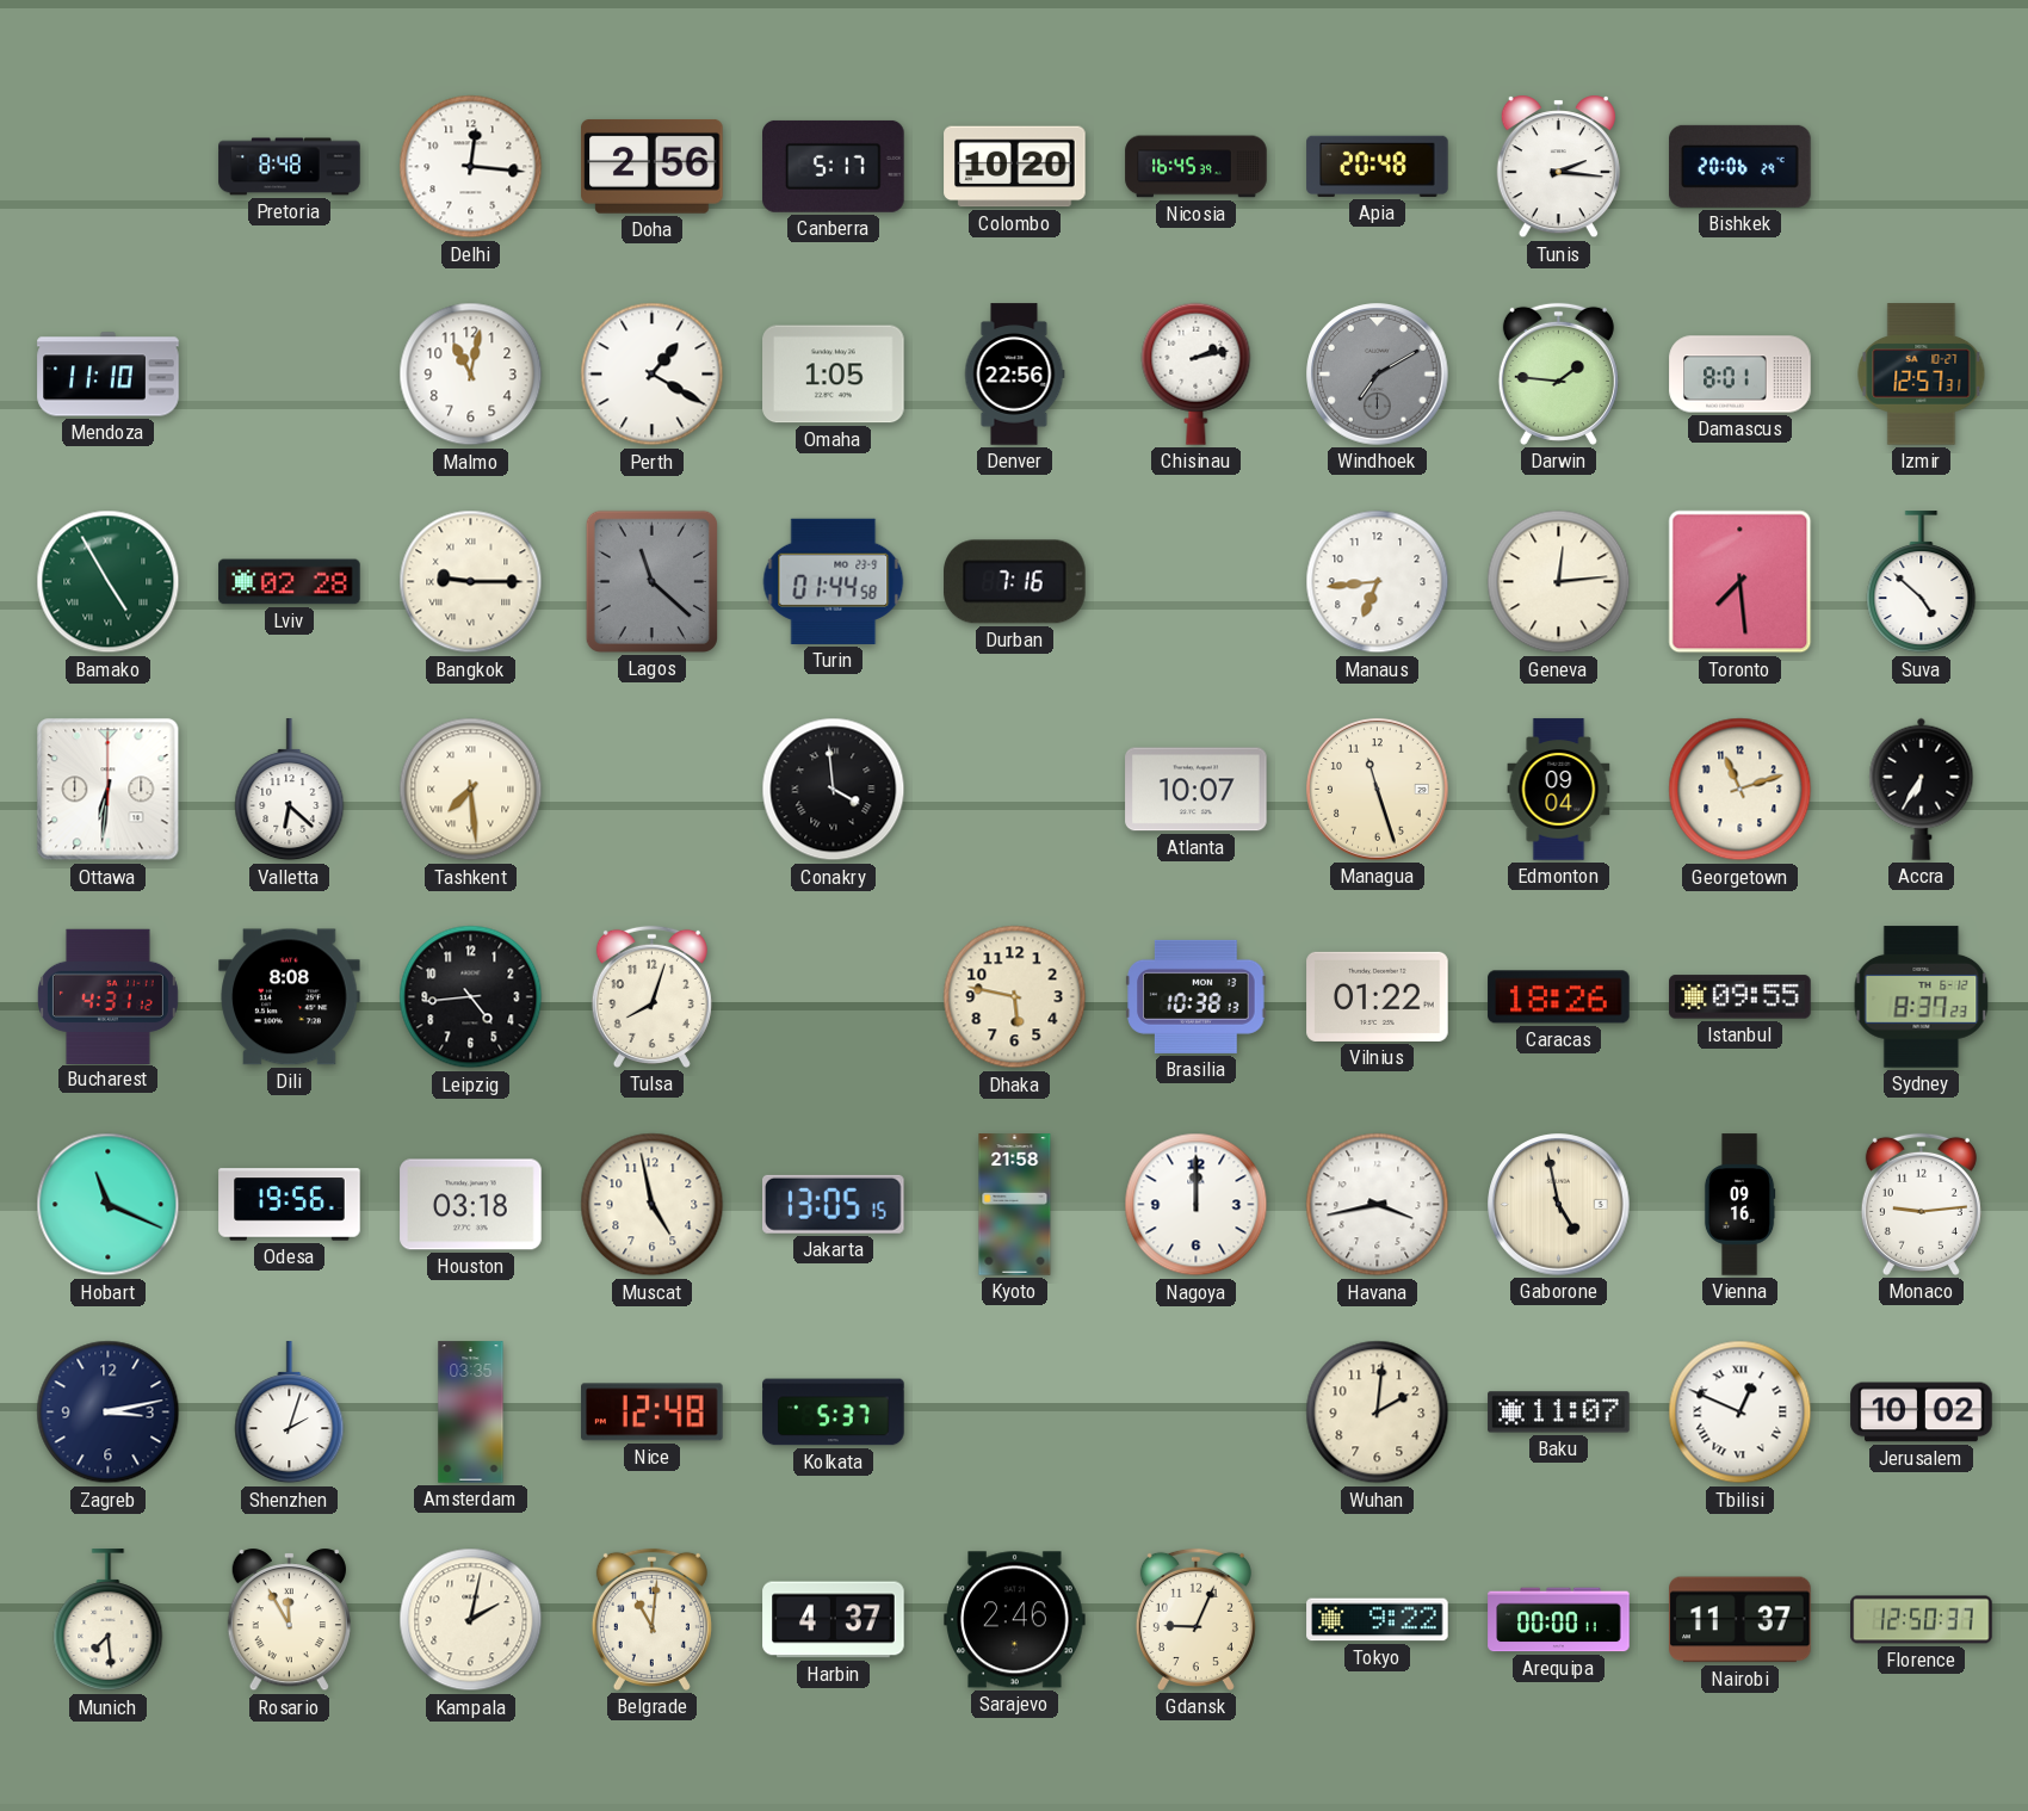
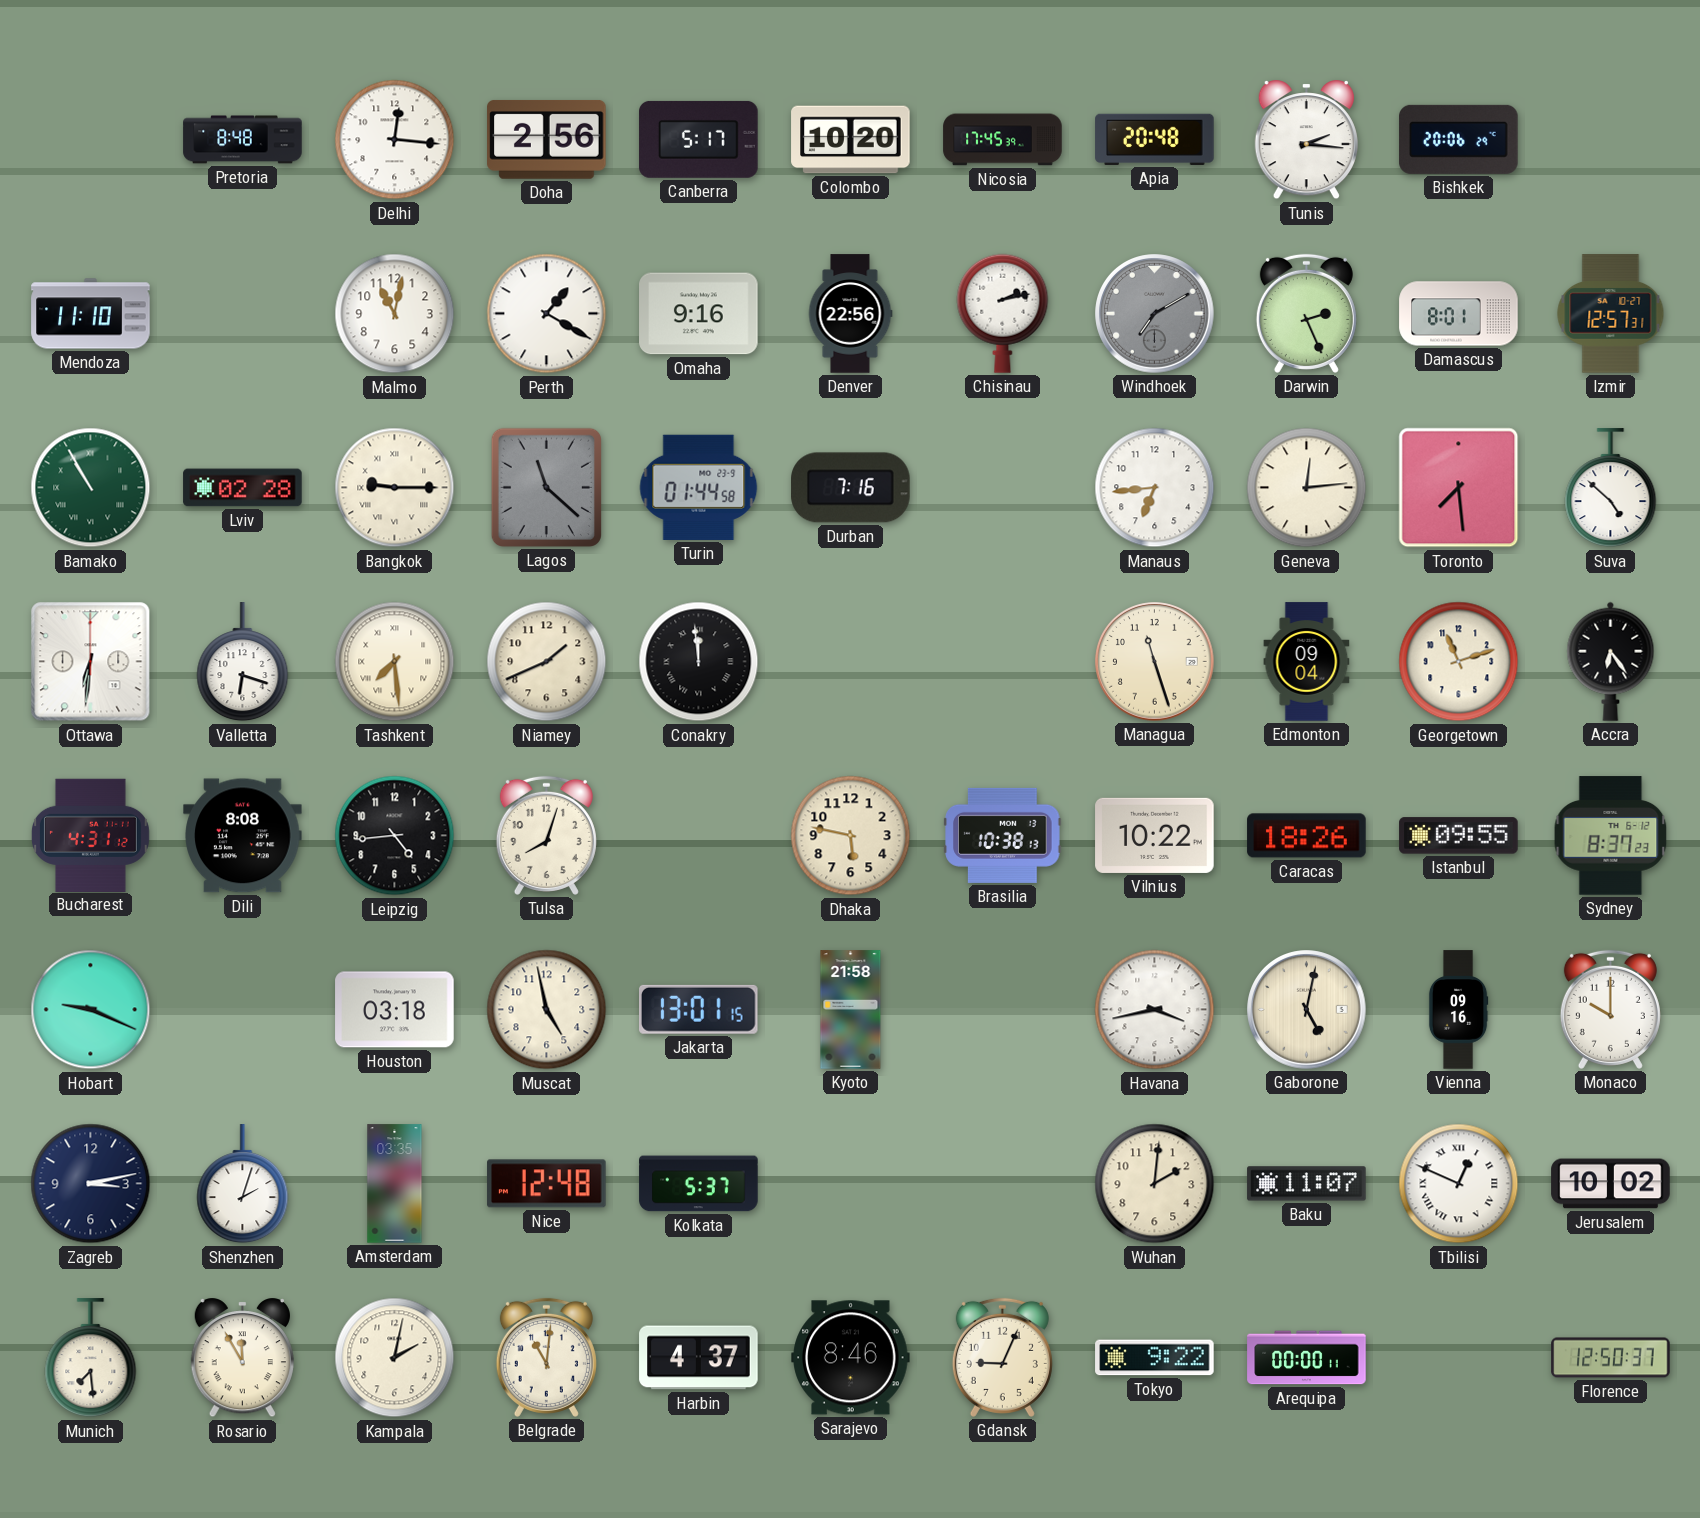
Nicosia: 16:45 -> 17:45 (1003, 140)
Omaha: 1:05 -> 9:16 (699, 314)
Darwin: 1:46 -> 2:26 (1306, 313)
Bamako: 4:55 -> 10:55 (91, 488)
Valletta: 6:22 -> 6:18 (243, 662)
Niamey: none -> 1:41 (547, 662)
Conakry: 3:59 -> 11:59 (699, 662)
Atlanta: 10:07 -> none (1197, 790)
Accra: 6:35 -> 6:24 (1611, 661)
Vilnius: 01:22 -> 10:22 (1155, 835)
Hobart: 11:19 -> 9:19 (91, 1010)
Odesa: 19:56 -> none (290, 1205)
Jakarta: 13:05 -> 13:01 (699, 1009)
Nagoya: 12:00 -> none (1197, 1205)
Gaborone: 4:58 -> 5:02 (1307, 1010)
Monaco: 9:14 -> 10:00 (1610, 1009)
Sarajevo: 2:46 -> 8:46 (851, 1358)
Nairobi: 11:37 -> none (1741, 1620)
